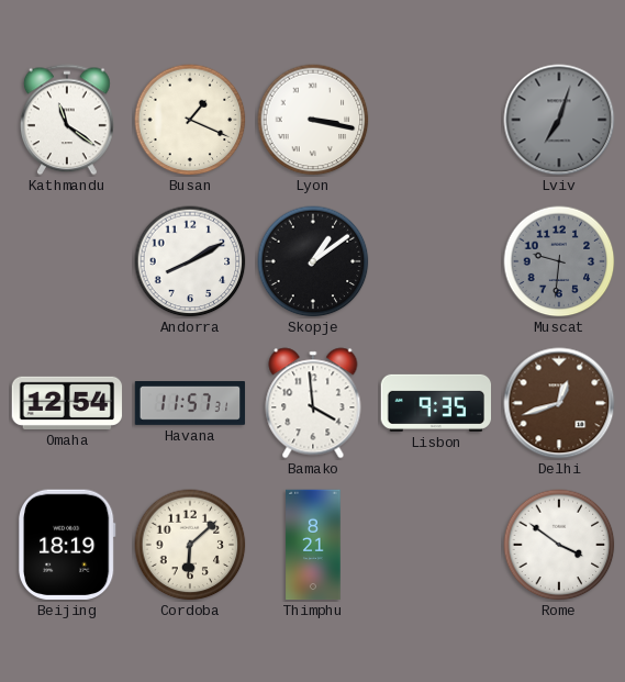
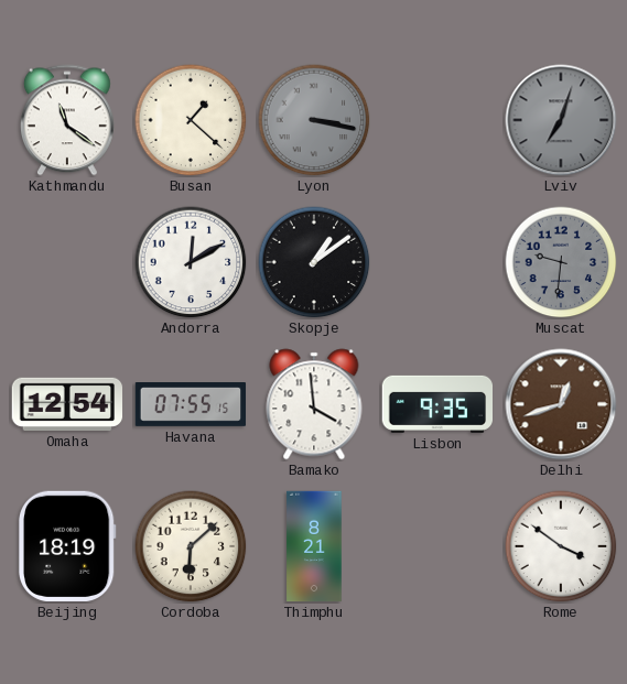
Busan: 1:19 -> 1:22 (191, 120)
Lyon dial: white -> grey (314, 120)
Andorra: 8:10 -> 12:10 (191, 262)
Havana: 11:57 -> 07:55 (191, 405)
